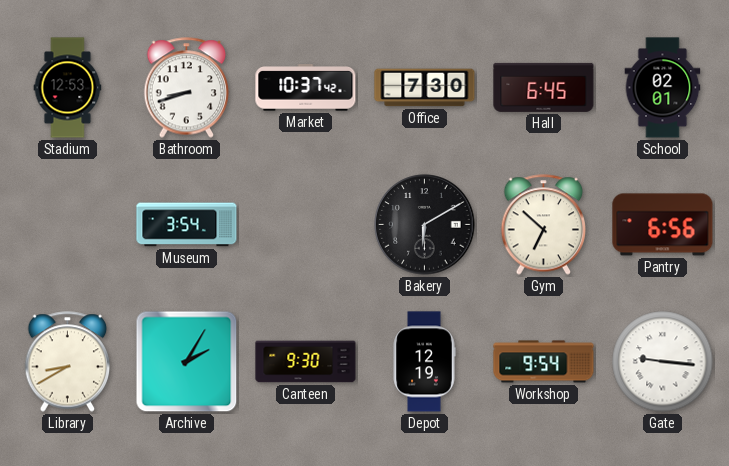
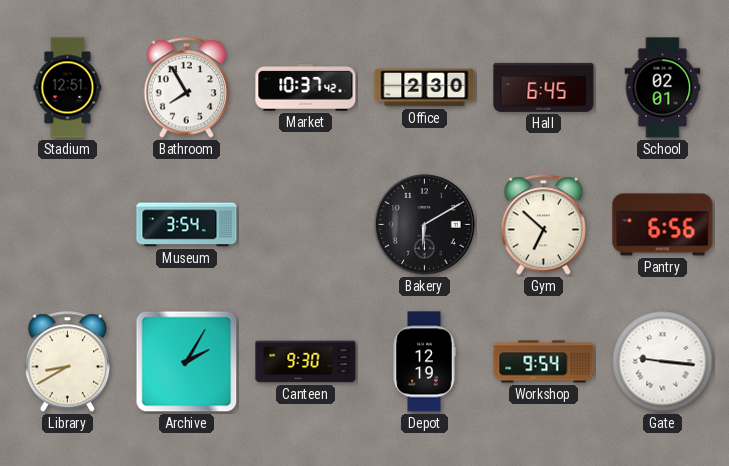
Stadium: 12:53 -> 12:51 (68, 88)
Bathroom: 8:42 -> 7:55 (187, 88)
Office: 7:30 -> 2:30 (425, 88)
